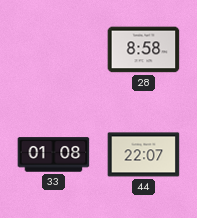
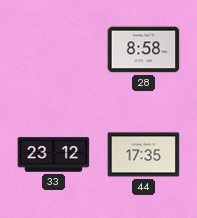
33: 01:08 -> 23:12 (54, 155)
44: 22:07 -> 17:35 (144, 155)
